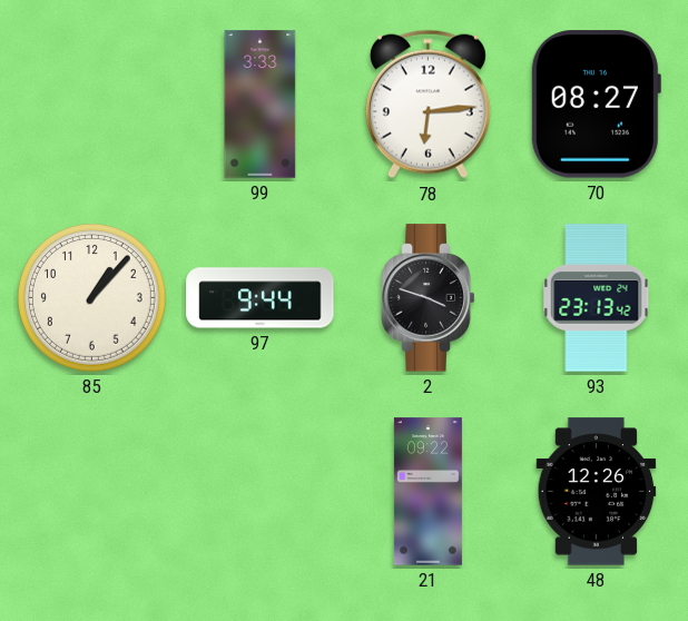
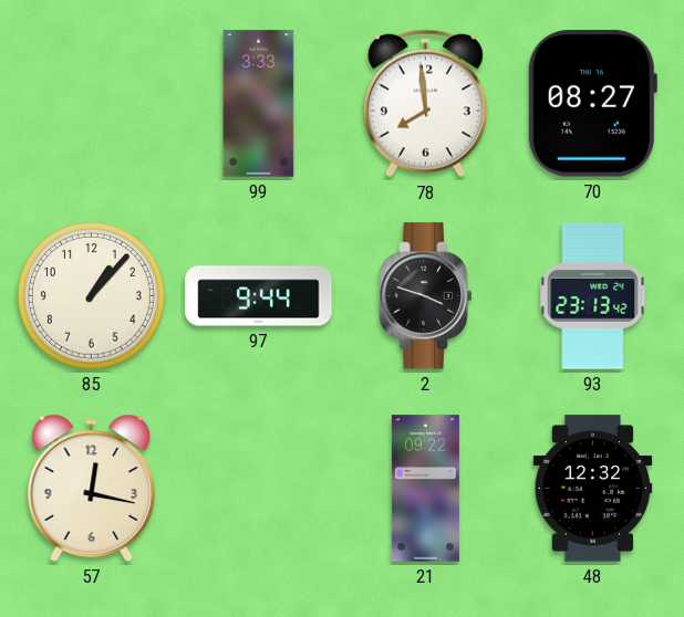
78: 6:14 -> 7:59 (425, 104)
57: none -> 12:17 (92, 488)
48: 12:26 -> 12:32 (593, 489)
